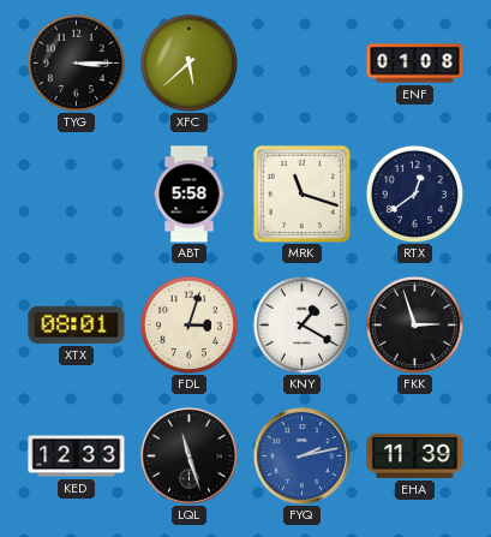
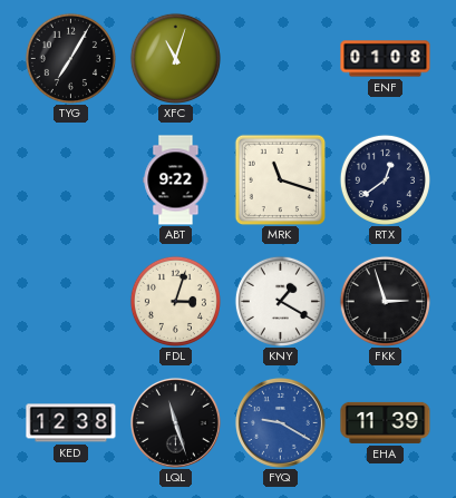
TYG: 3:15 -> 7:05 (70, 58)
XFC: 5:38 -> 11:03 (175, 58)
ABT: 5:58 -> 9:22 (176, 180)
XTX: 08:01 -> none (77, 324)
KED: 12:33 -> 12:38 (71, 423)
FYQ: 2:13 -> 9:20 (280, 422)
